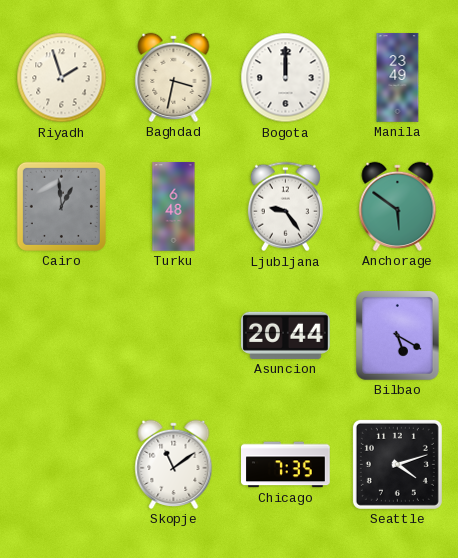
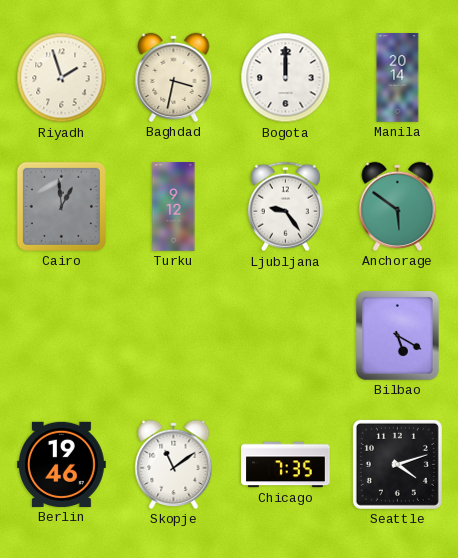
Manila: 23:49 -> 20:14 (398, 78)
Turku: 6:48 -> 9:12 (174, 207)
Asuncion: 20:44 -> none (286, 335)
Berlin: none -> 19:46 (62, 464)
